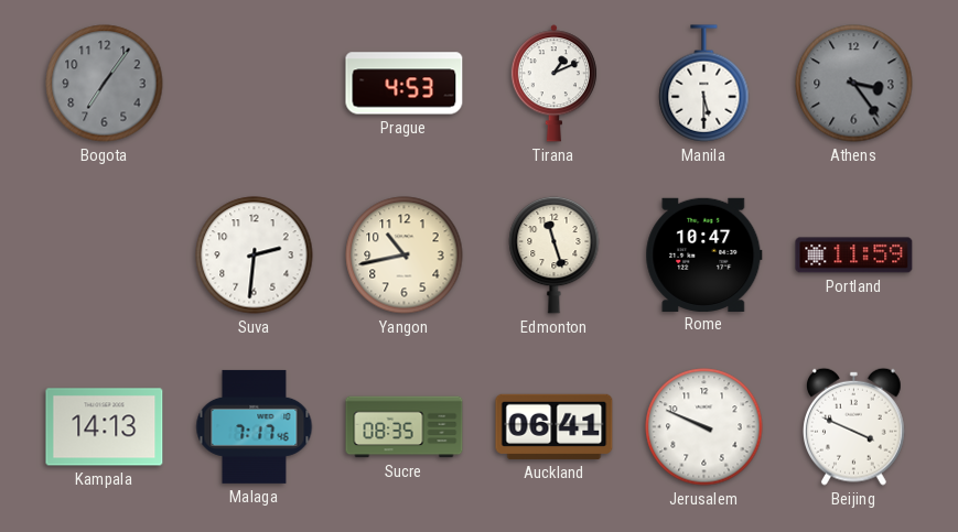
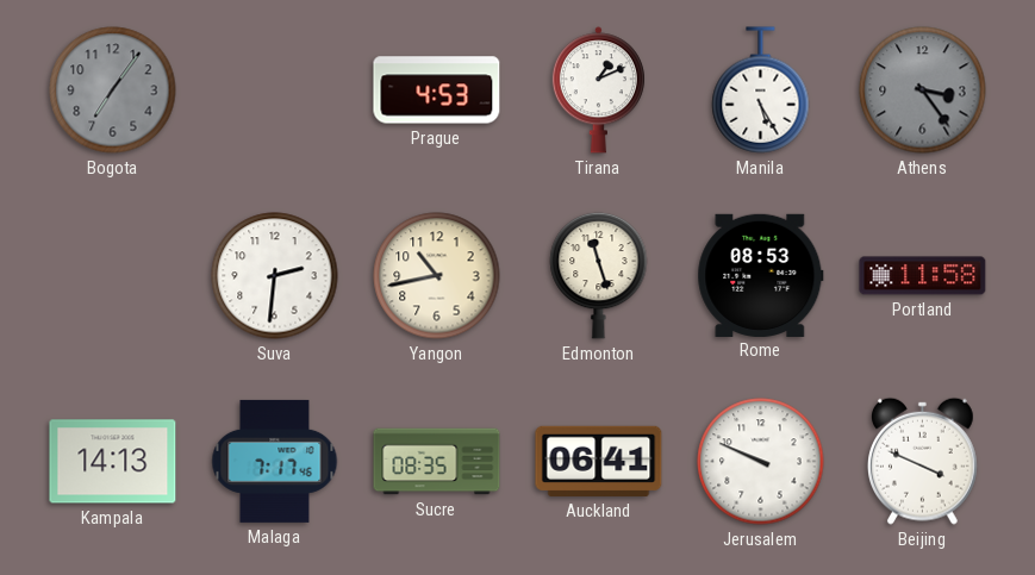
Manila: 5:30 -> 5:25 (761, 90)
Rome: 10:47 -> 08:53 (761, 275)
Portland: 11:59 -> 11:58 (923, 276)
